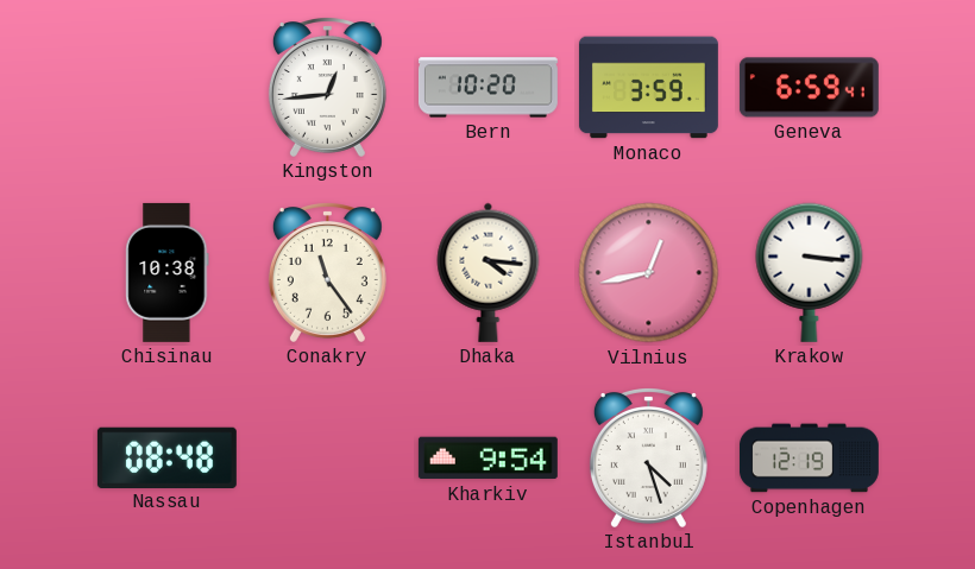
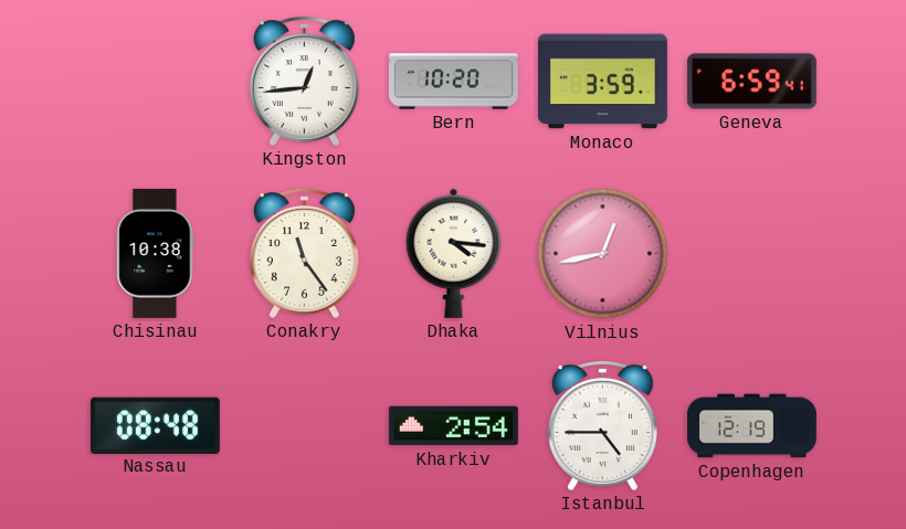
Krakow: 3:16 -> none (810, 272)
Kharkiv: 9:54 -> 2:54 (453, 426)
Istanbul: 4:27 -> 4:45 (602, 426)
